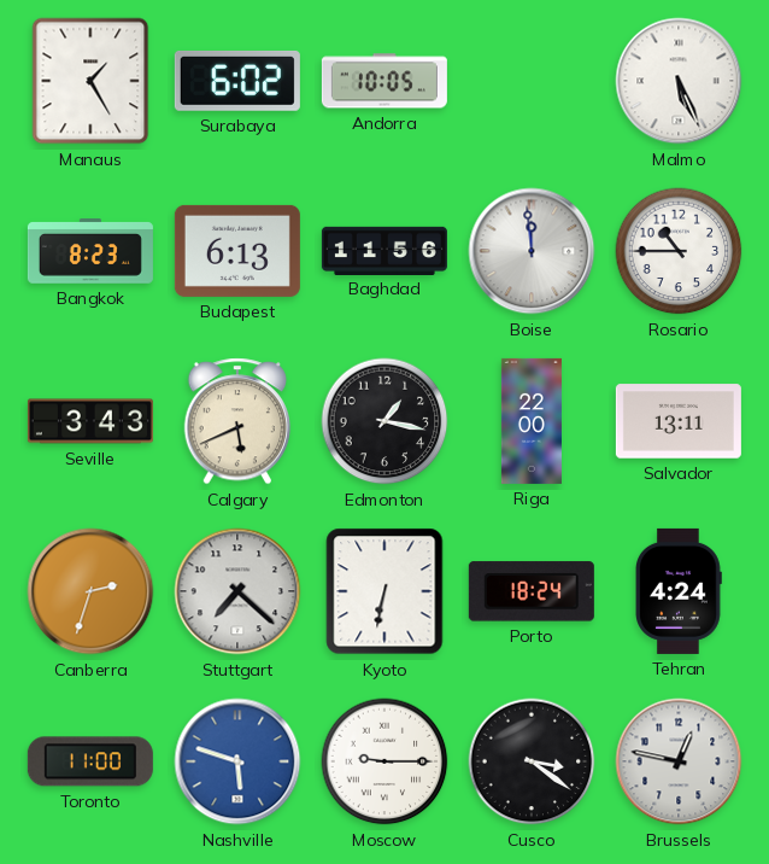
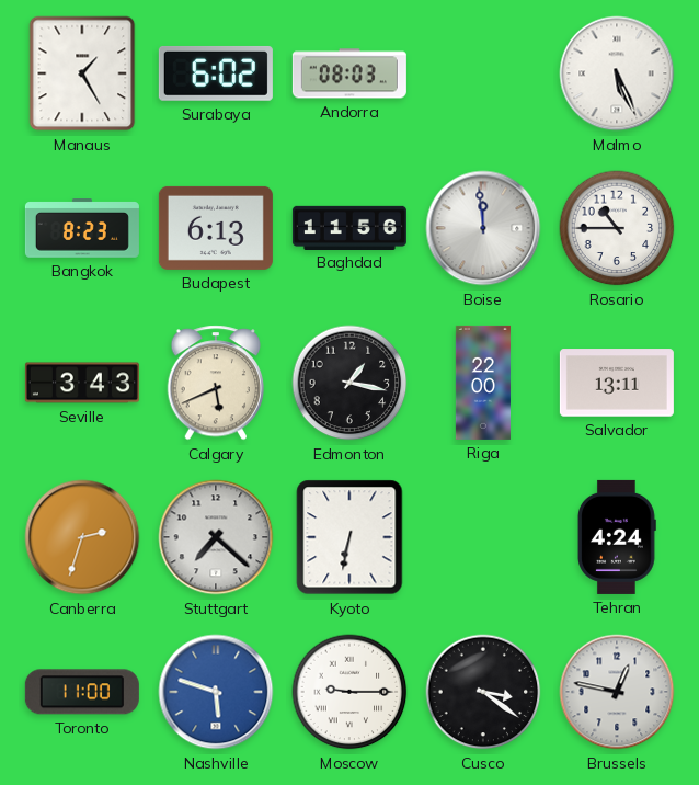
Andorra: 10:05 -> 08:03 (349, 73)
Porto: 18:24 -> none (532, 591)
